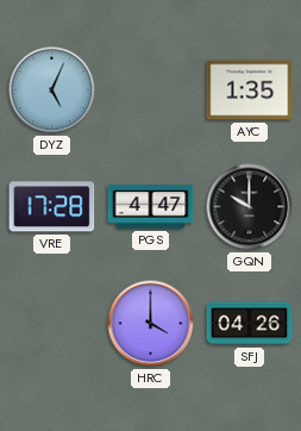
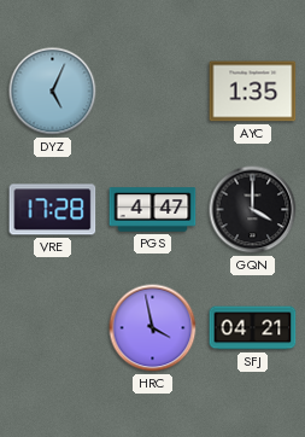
GQN: 10:00 -> 4:00 (253, 210)
HRC: 4:00 -> 3:58 (153, 328)
SFJ: 04:26 -> 04:21 (253, 328)
